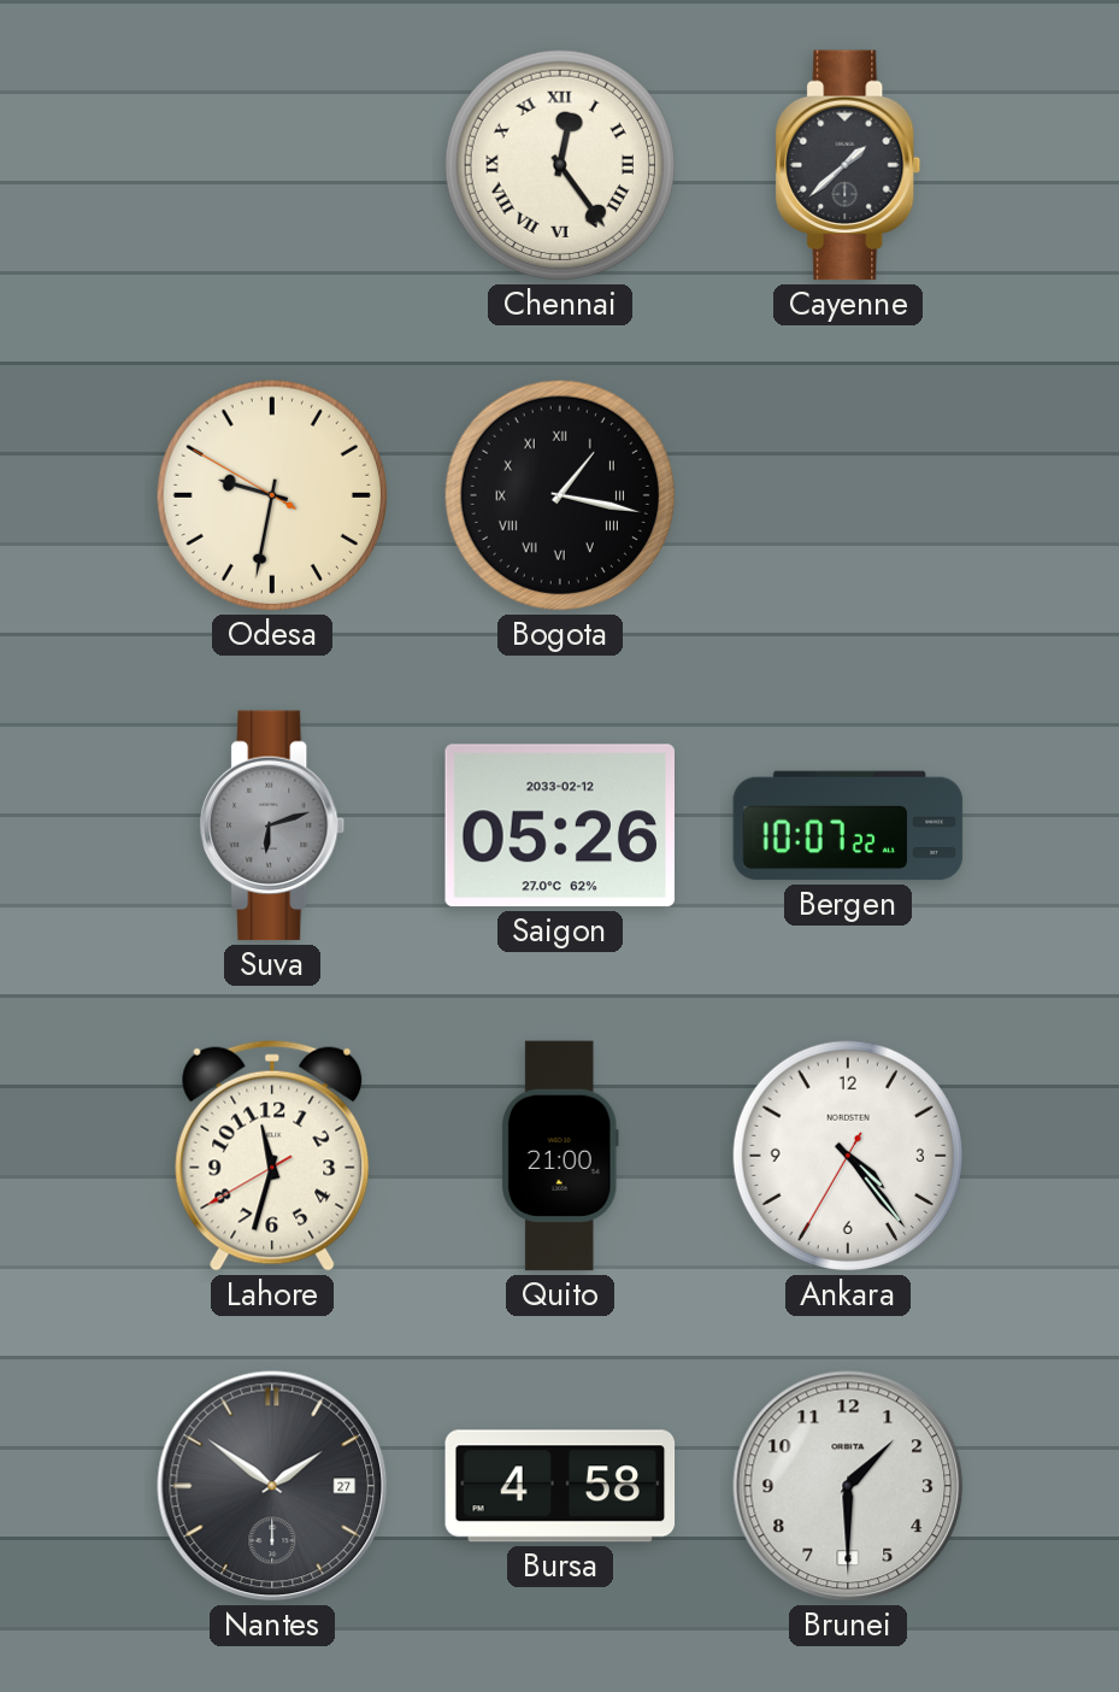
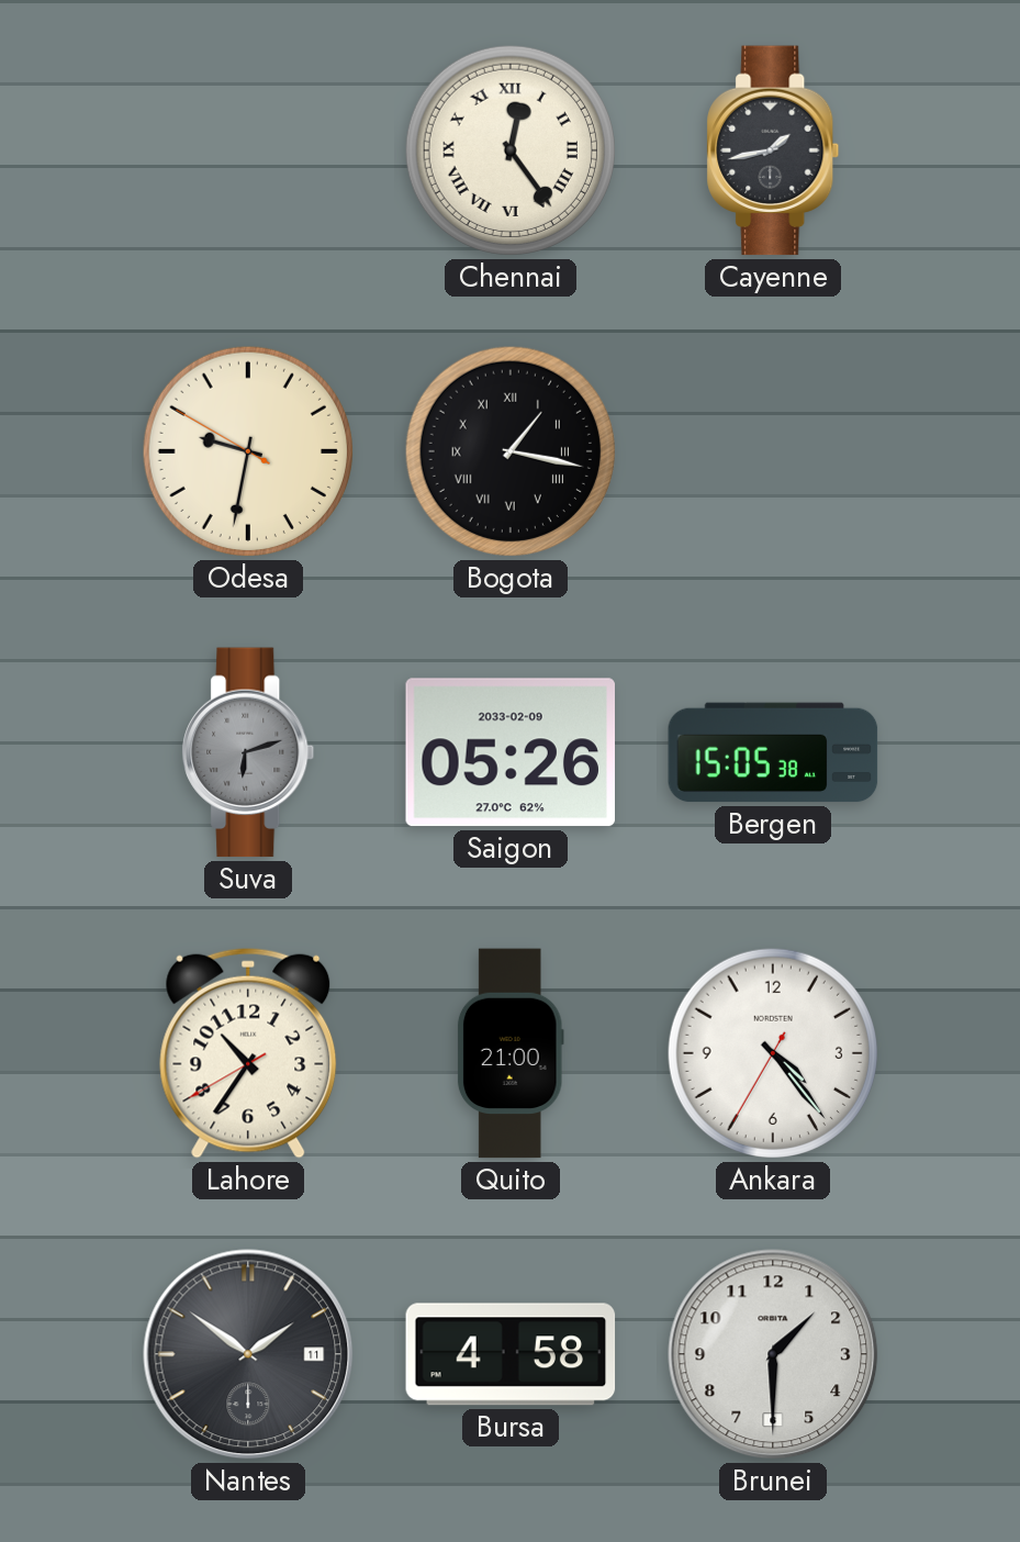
Cayenne: 1:38 -> 1:43 (773, 150)
Saigon date: 2033-02-12 -> 2033-02-09 (509, 752)
Bergen: 10:07 -> 15:05 (773, 752)
Lahore: 11:32 -> 10:35 (248, 1053)
Nantes date: 27 -> 11 (248, 1354)
